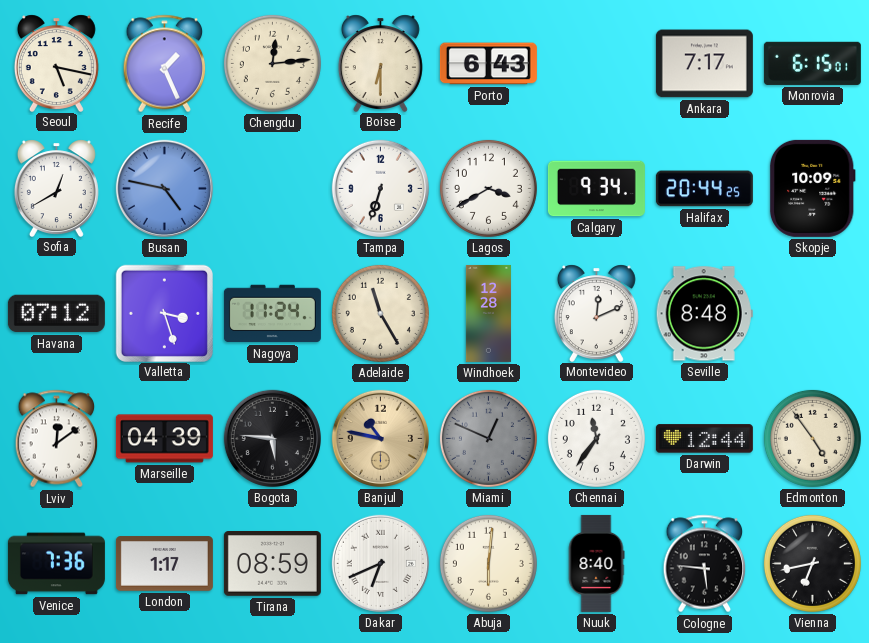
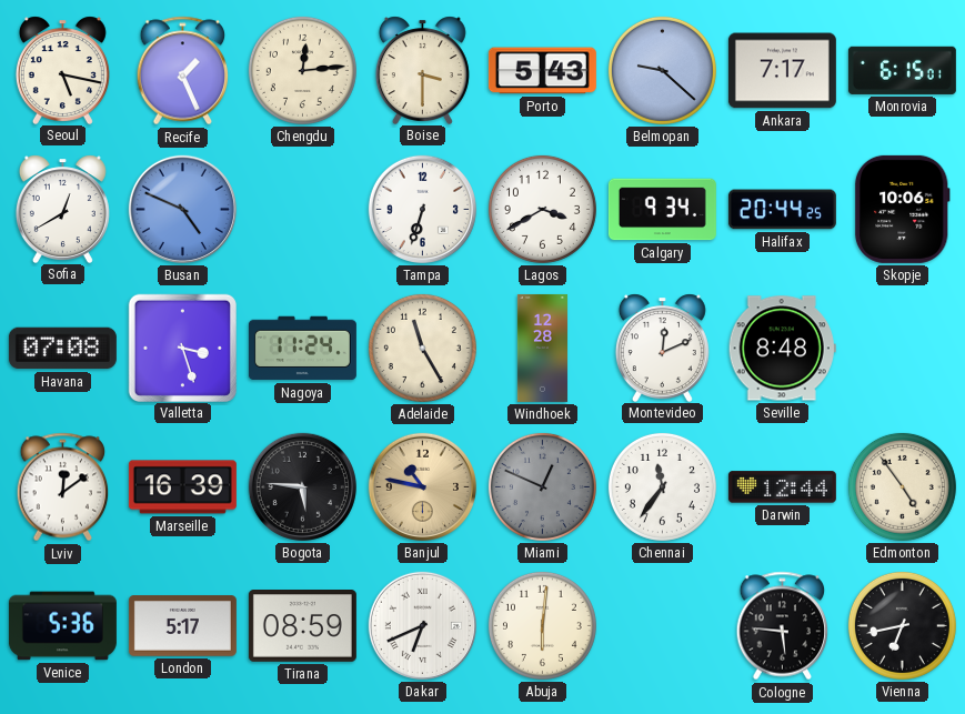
Boise: 6:30 -> 3:30 (422, 70)
Porto: 6:43 -> 5:43 (542, 71)
Belmopan: none -> 9:22 (662, 70)
Busan: 4:47 -> 4:49 (182, 209)
Skopje: 10:09 -> 10:06 (902, 209)
Havana: 07:12 -> 07:08 (62, 349)
Marseille: 04:39 -> 16:39 (182, 487)
Venice: 7:36 -> 5:36 (62, 626)
London: 1:17 -> 5:17 (182, 626)
Nuuk: 8:40 -> none (596, 563)
